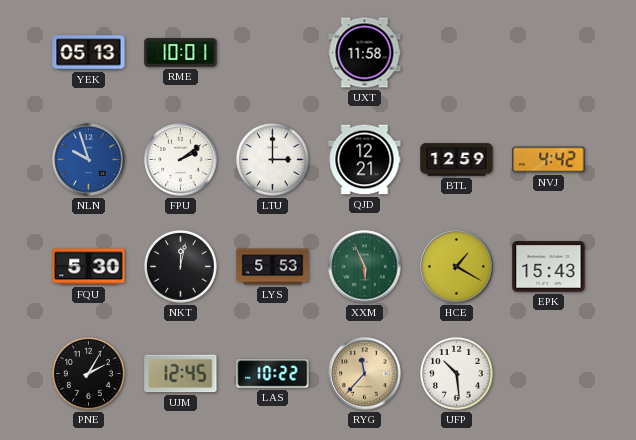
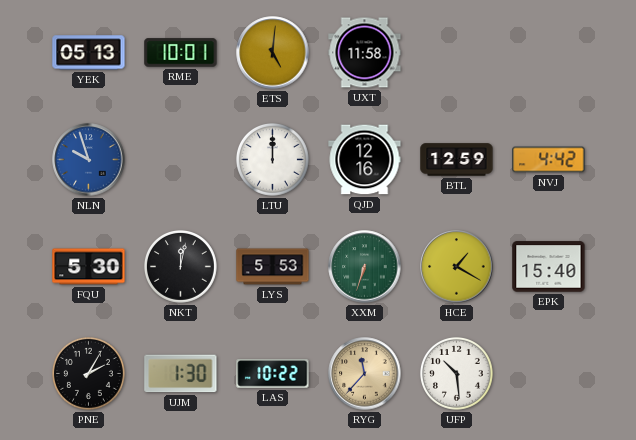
ETS: none -> 5:01 (273, 53)
FPU: 2:09 -> none (181, 160)
LTU: 3:00 -> 12:00 (272, 159)
QJD: 12:21 -> 12:16 (365, 160)
XXM: 5:56 -> 6:33 (365, 267)
EPK: 15:43 -> 15:40 (549, 267)
UJM: 12:45 -> 1:30 (181, 374)
